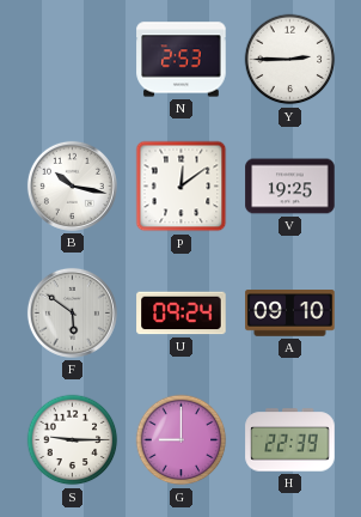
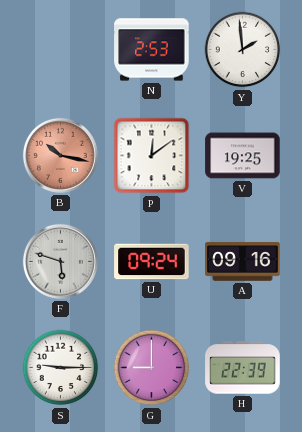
Y: 2:45 -> 1:59 (243, 50)
B dial: white -> salmon (60, 155)
F: 5:51 -> 5:48 (60, 261)
A: 09:10 -> 09:16 (243, 262)
